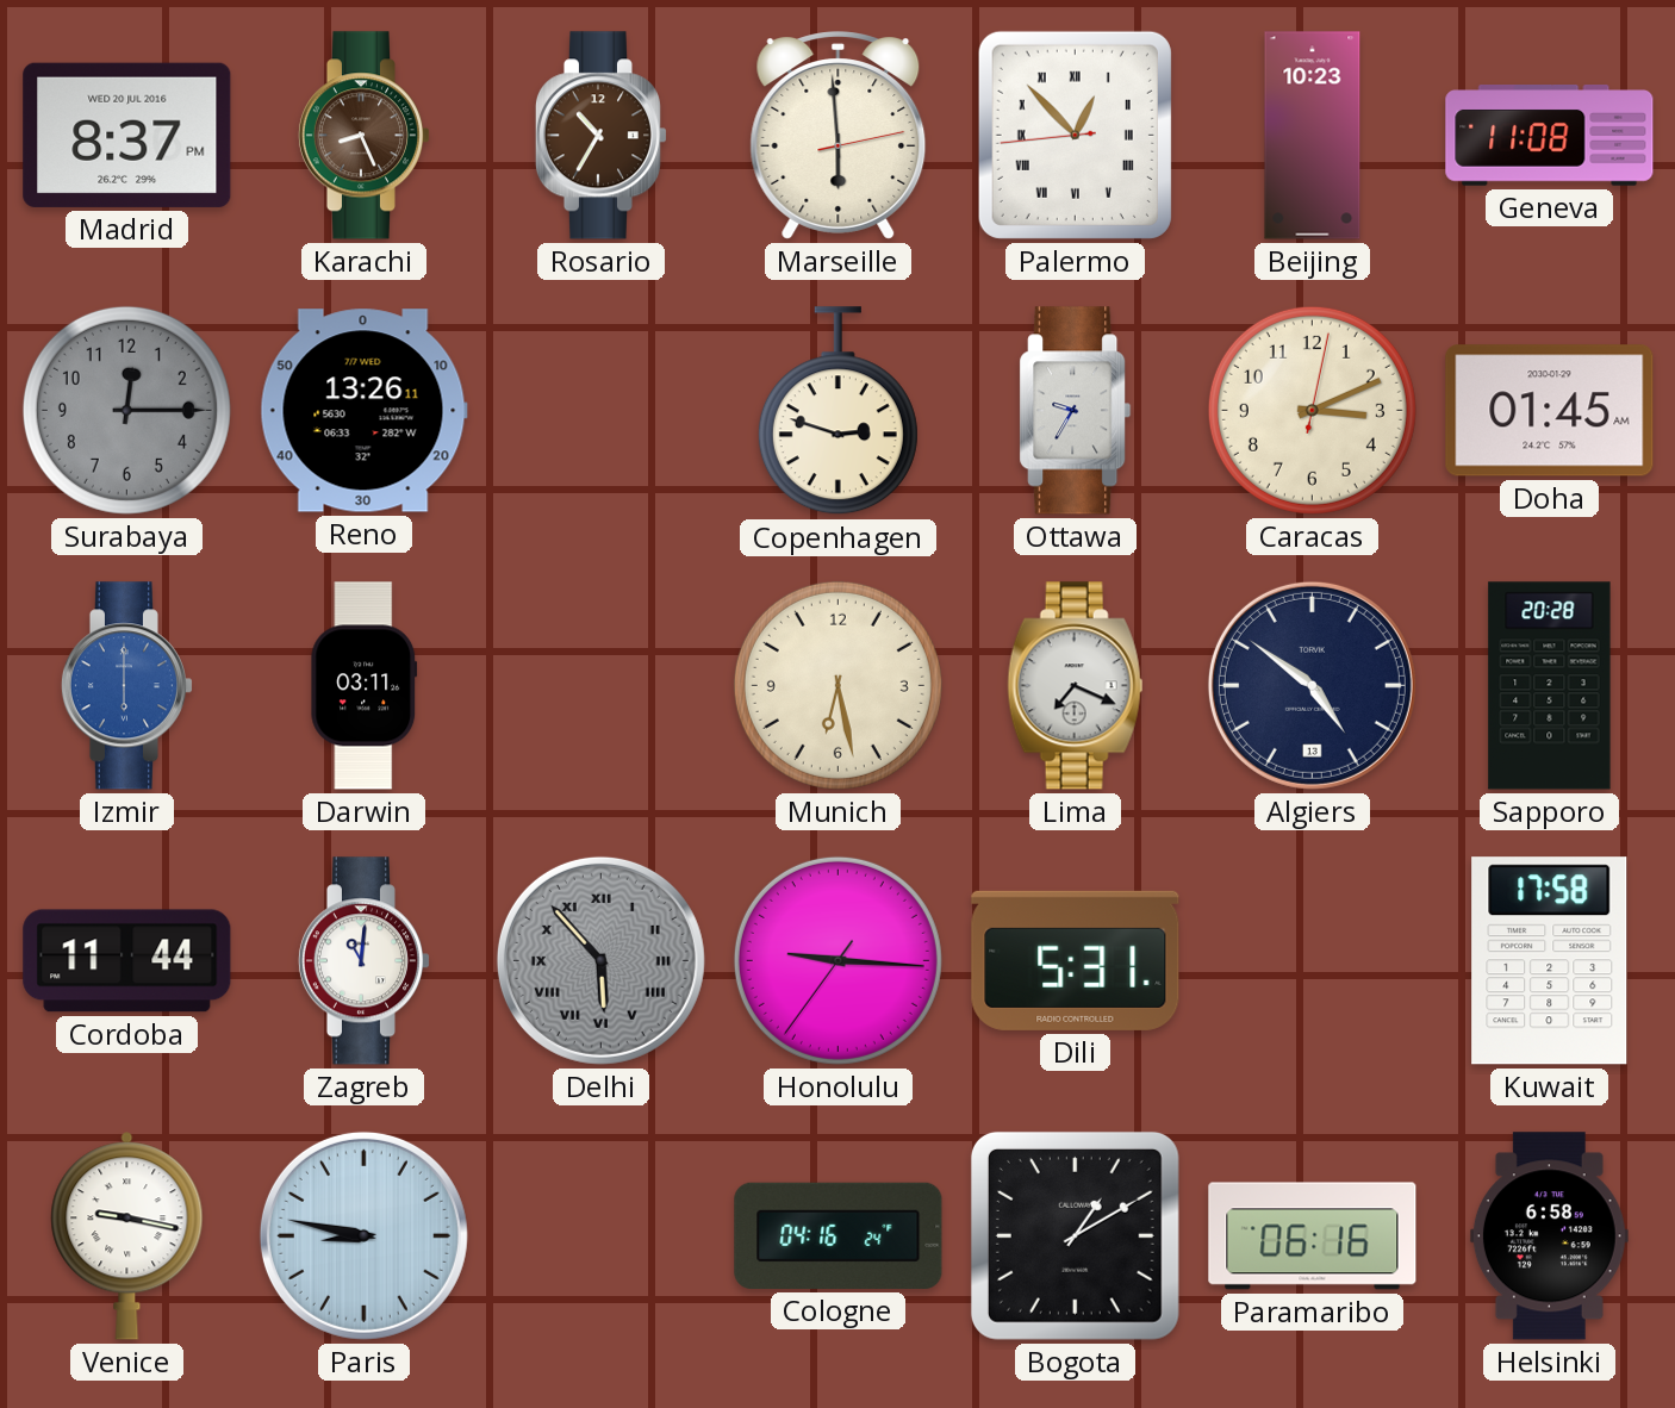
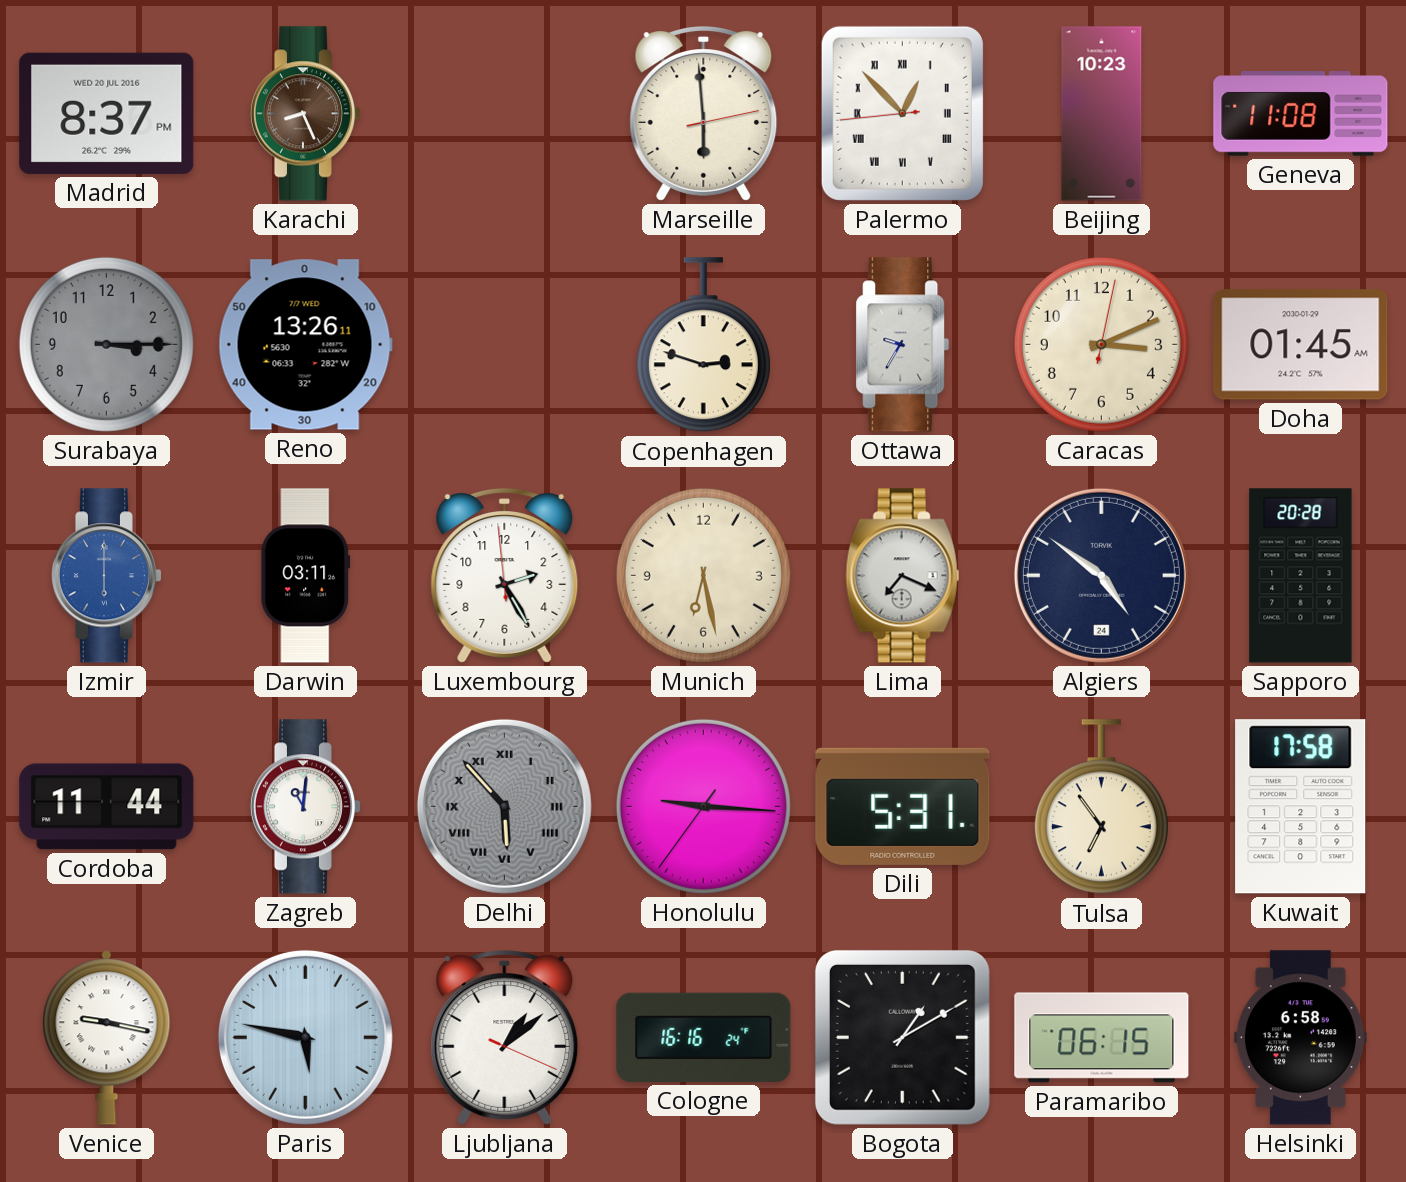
Rosario: 10:35 -> none (600, 136)
Surabaya: 12:15 -> 3:15 (106, 344)
Luxembourg: none -> 2:24 (505, 576)
Algiers date: 13 -> 24 (1101, 575)
Tulsa: none -> 6:54 (1101, 807)
Paris: 8:47 -> 5:47 (305, 1037)
Ljubljana: none -> 1:08 (505, 1038)
Cologne: 04:16 -> 16:16 (704, 1037)
Paramaribo: 06:16 -> 06:15 (1102, 1038)
